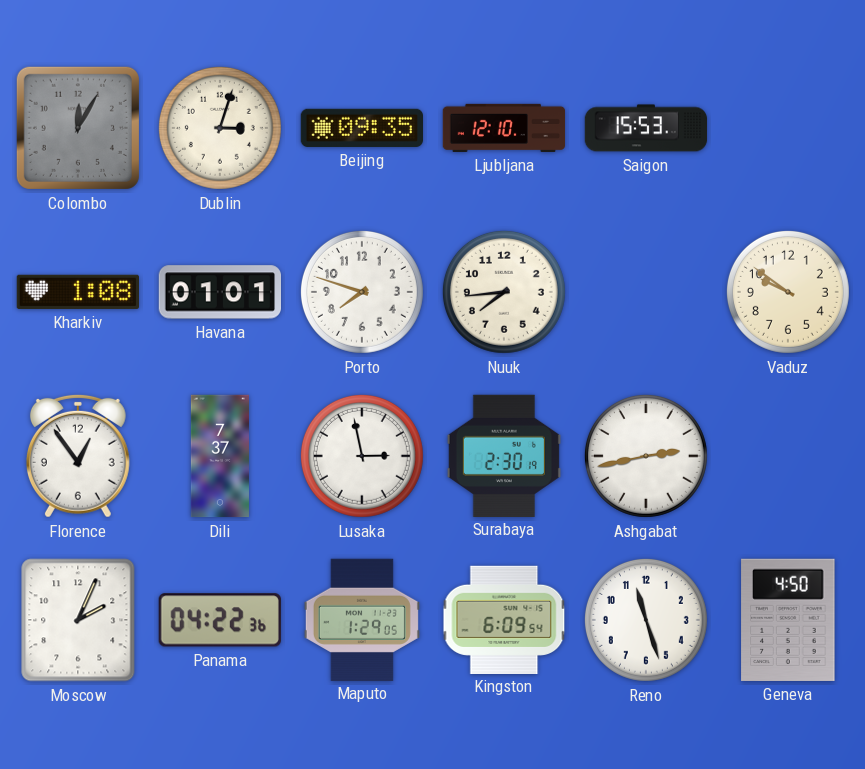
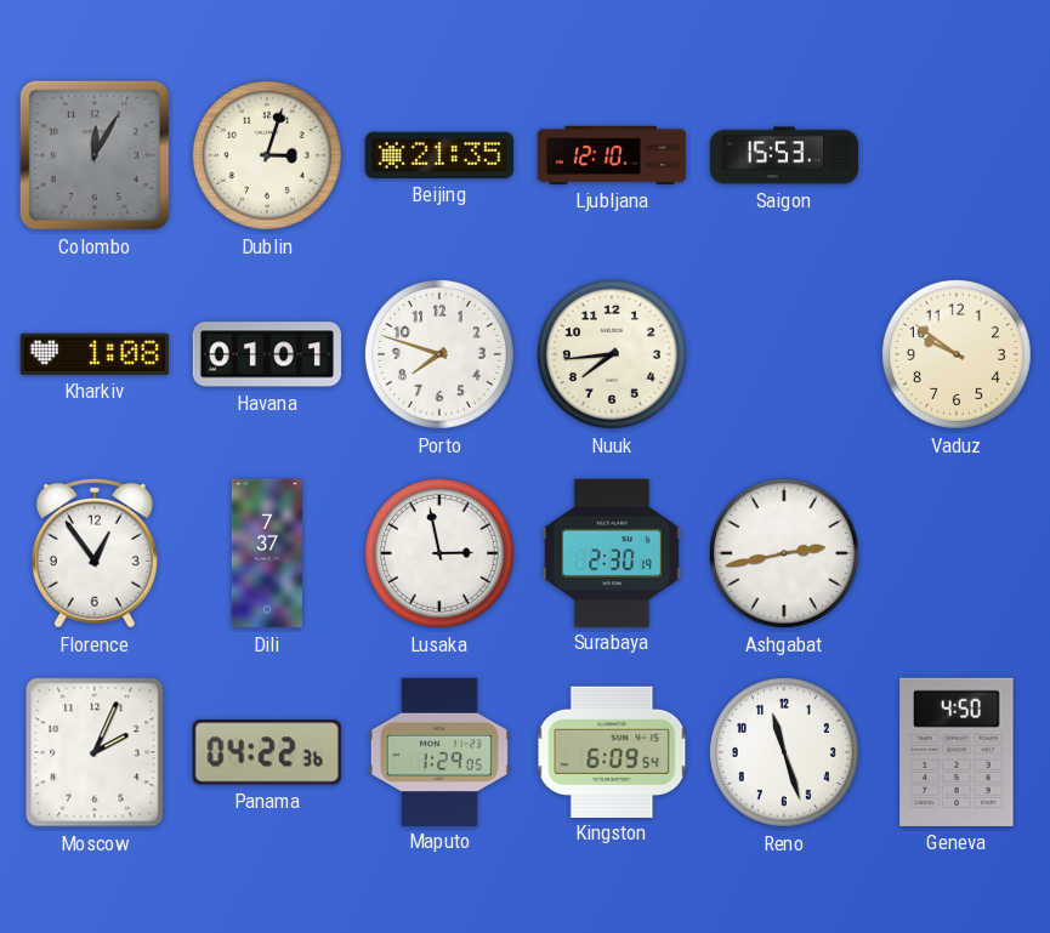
Beijing: 09:35 -> 21:35 (438, 155)
